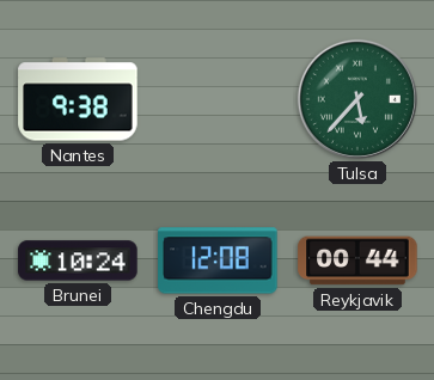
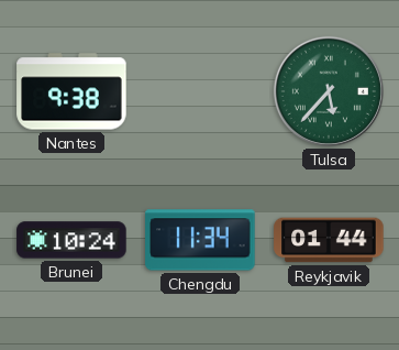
Chengdu: 12:08 -> 11:34 (200, 240)
Reykjavik: 00:44 -> 01:44 (329, 240)
